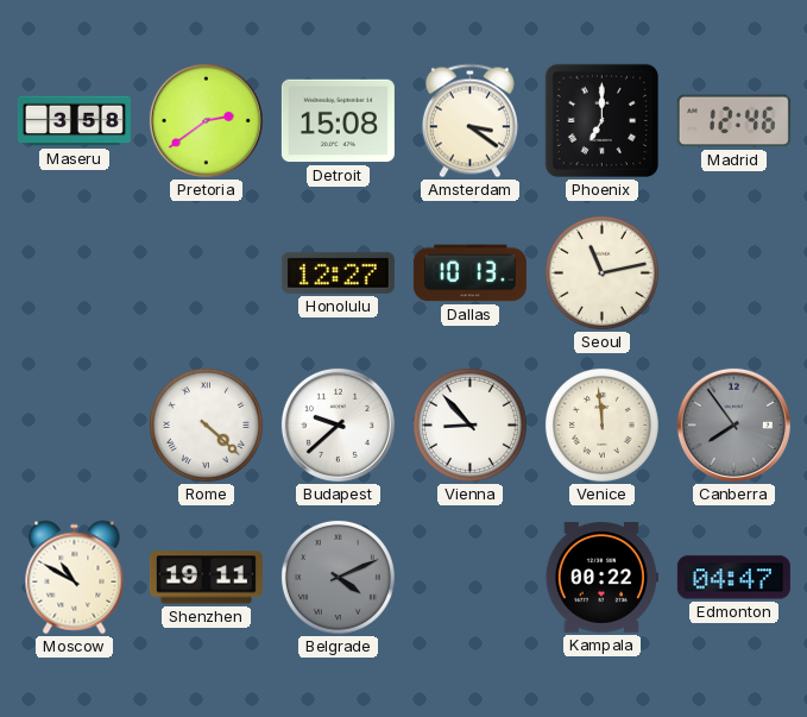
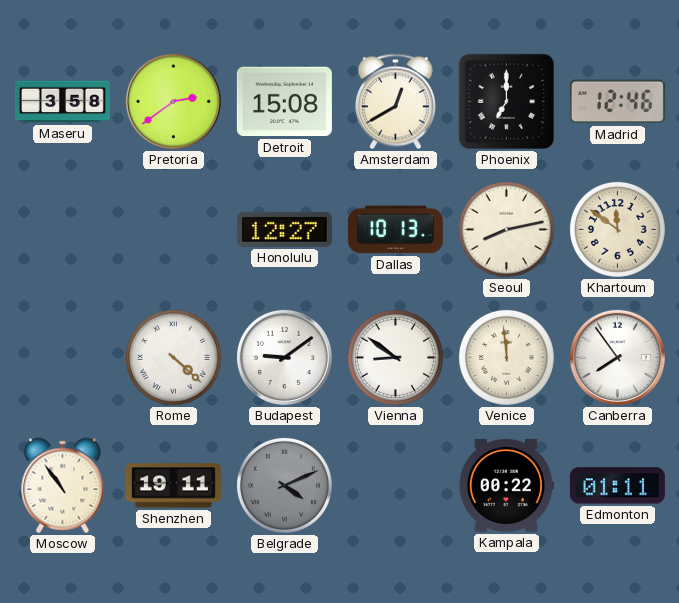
Amsterdam: 3:21 -> 12:40 (395, 102)
Seoul: 11:13 -> 8:13 (506, 229)
Khartoum: none -> 11:51 (617, 229)
Budapest: 9:38 -> 9:09 (284, 357)
Vienna: 8:53 -> 8:51 (395, 357)
Canberra dial: grey -> white (617, 357)
Moscow: 10:50 -> 10:54 (63, 486)
Edmonton: 04:47 -> 01:11 (617, 486)
